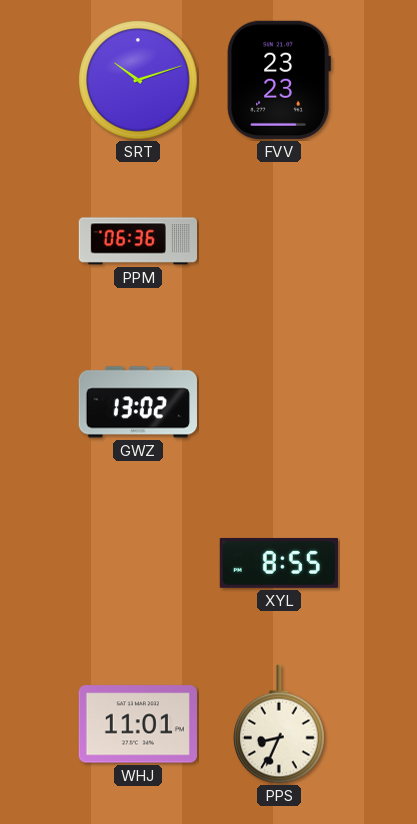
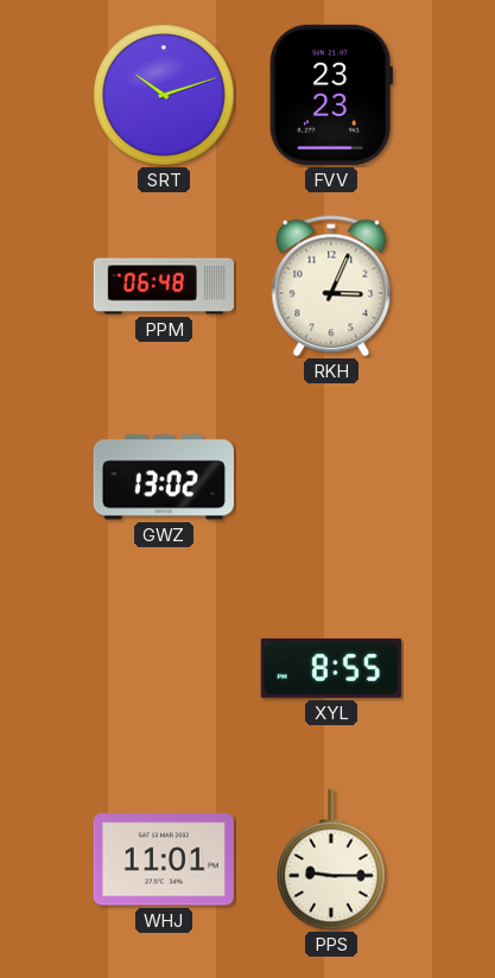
PPM: 06:36 -> 06:48 (163, 286)
RKH: none -> 3:04 (331, 286)
PPS: 8:34 -> 9:15 (331, 859)
